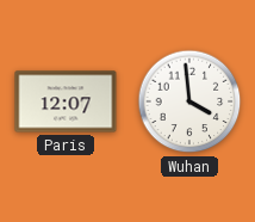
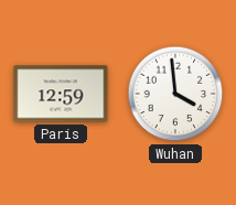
Paris: 12:07 -> 12:59 (61, 94)
